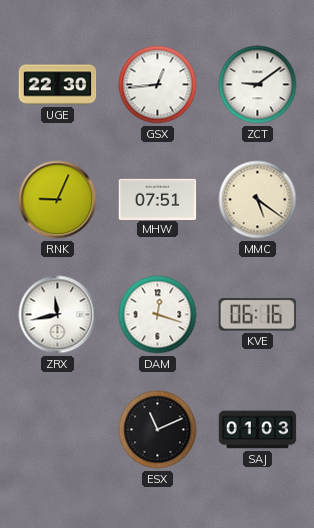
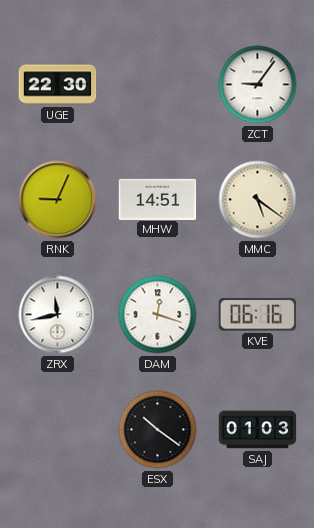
GSX: 12:44 -> none (158, 85)
ZCT: 9:09 -> 9:06 (258, 85)
MHW: 07:51 -> 14:51 (158, 199)
ESX: 11:11 -> 10:21 (158, 430)
